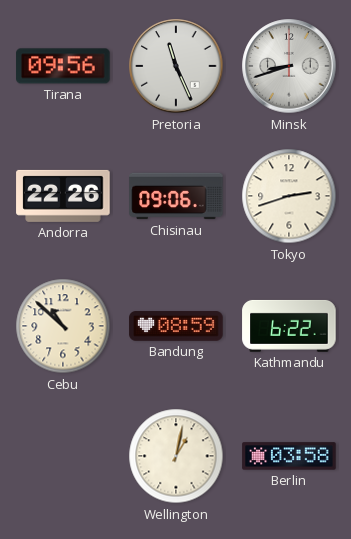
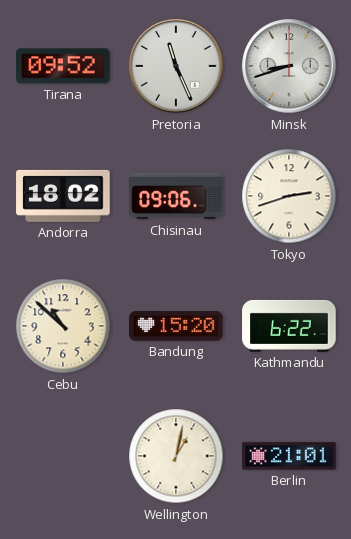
Tirana: 09:56 -> 09:52 (63, 66)
Andorra: 22:26 -> 18:02 (63, 196)
Bandung: 08:59 -> 15:20 (176, 326)
Berlin: 03:58 -> 21:01 (289, 456)
